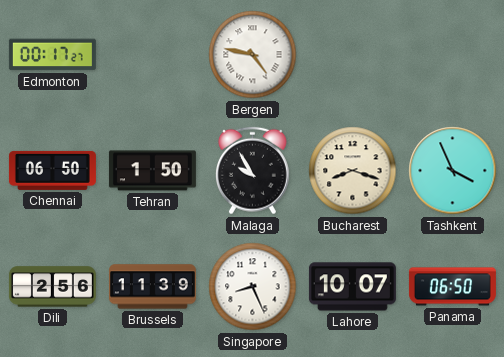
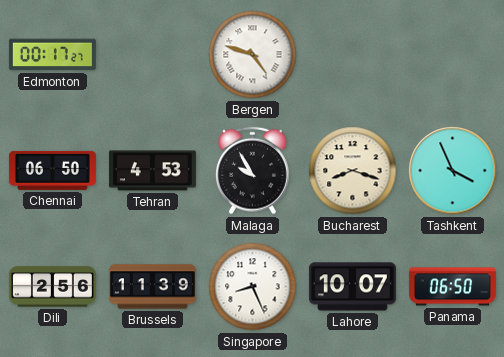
Bergen: 4:47 -> 4:48 (253, 55)
Tehran: 1:50 -> 4:53 (152, 171)
